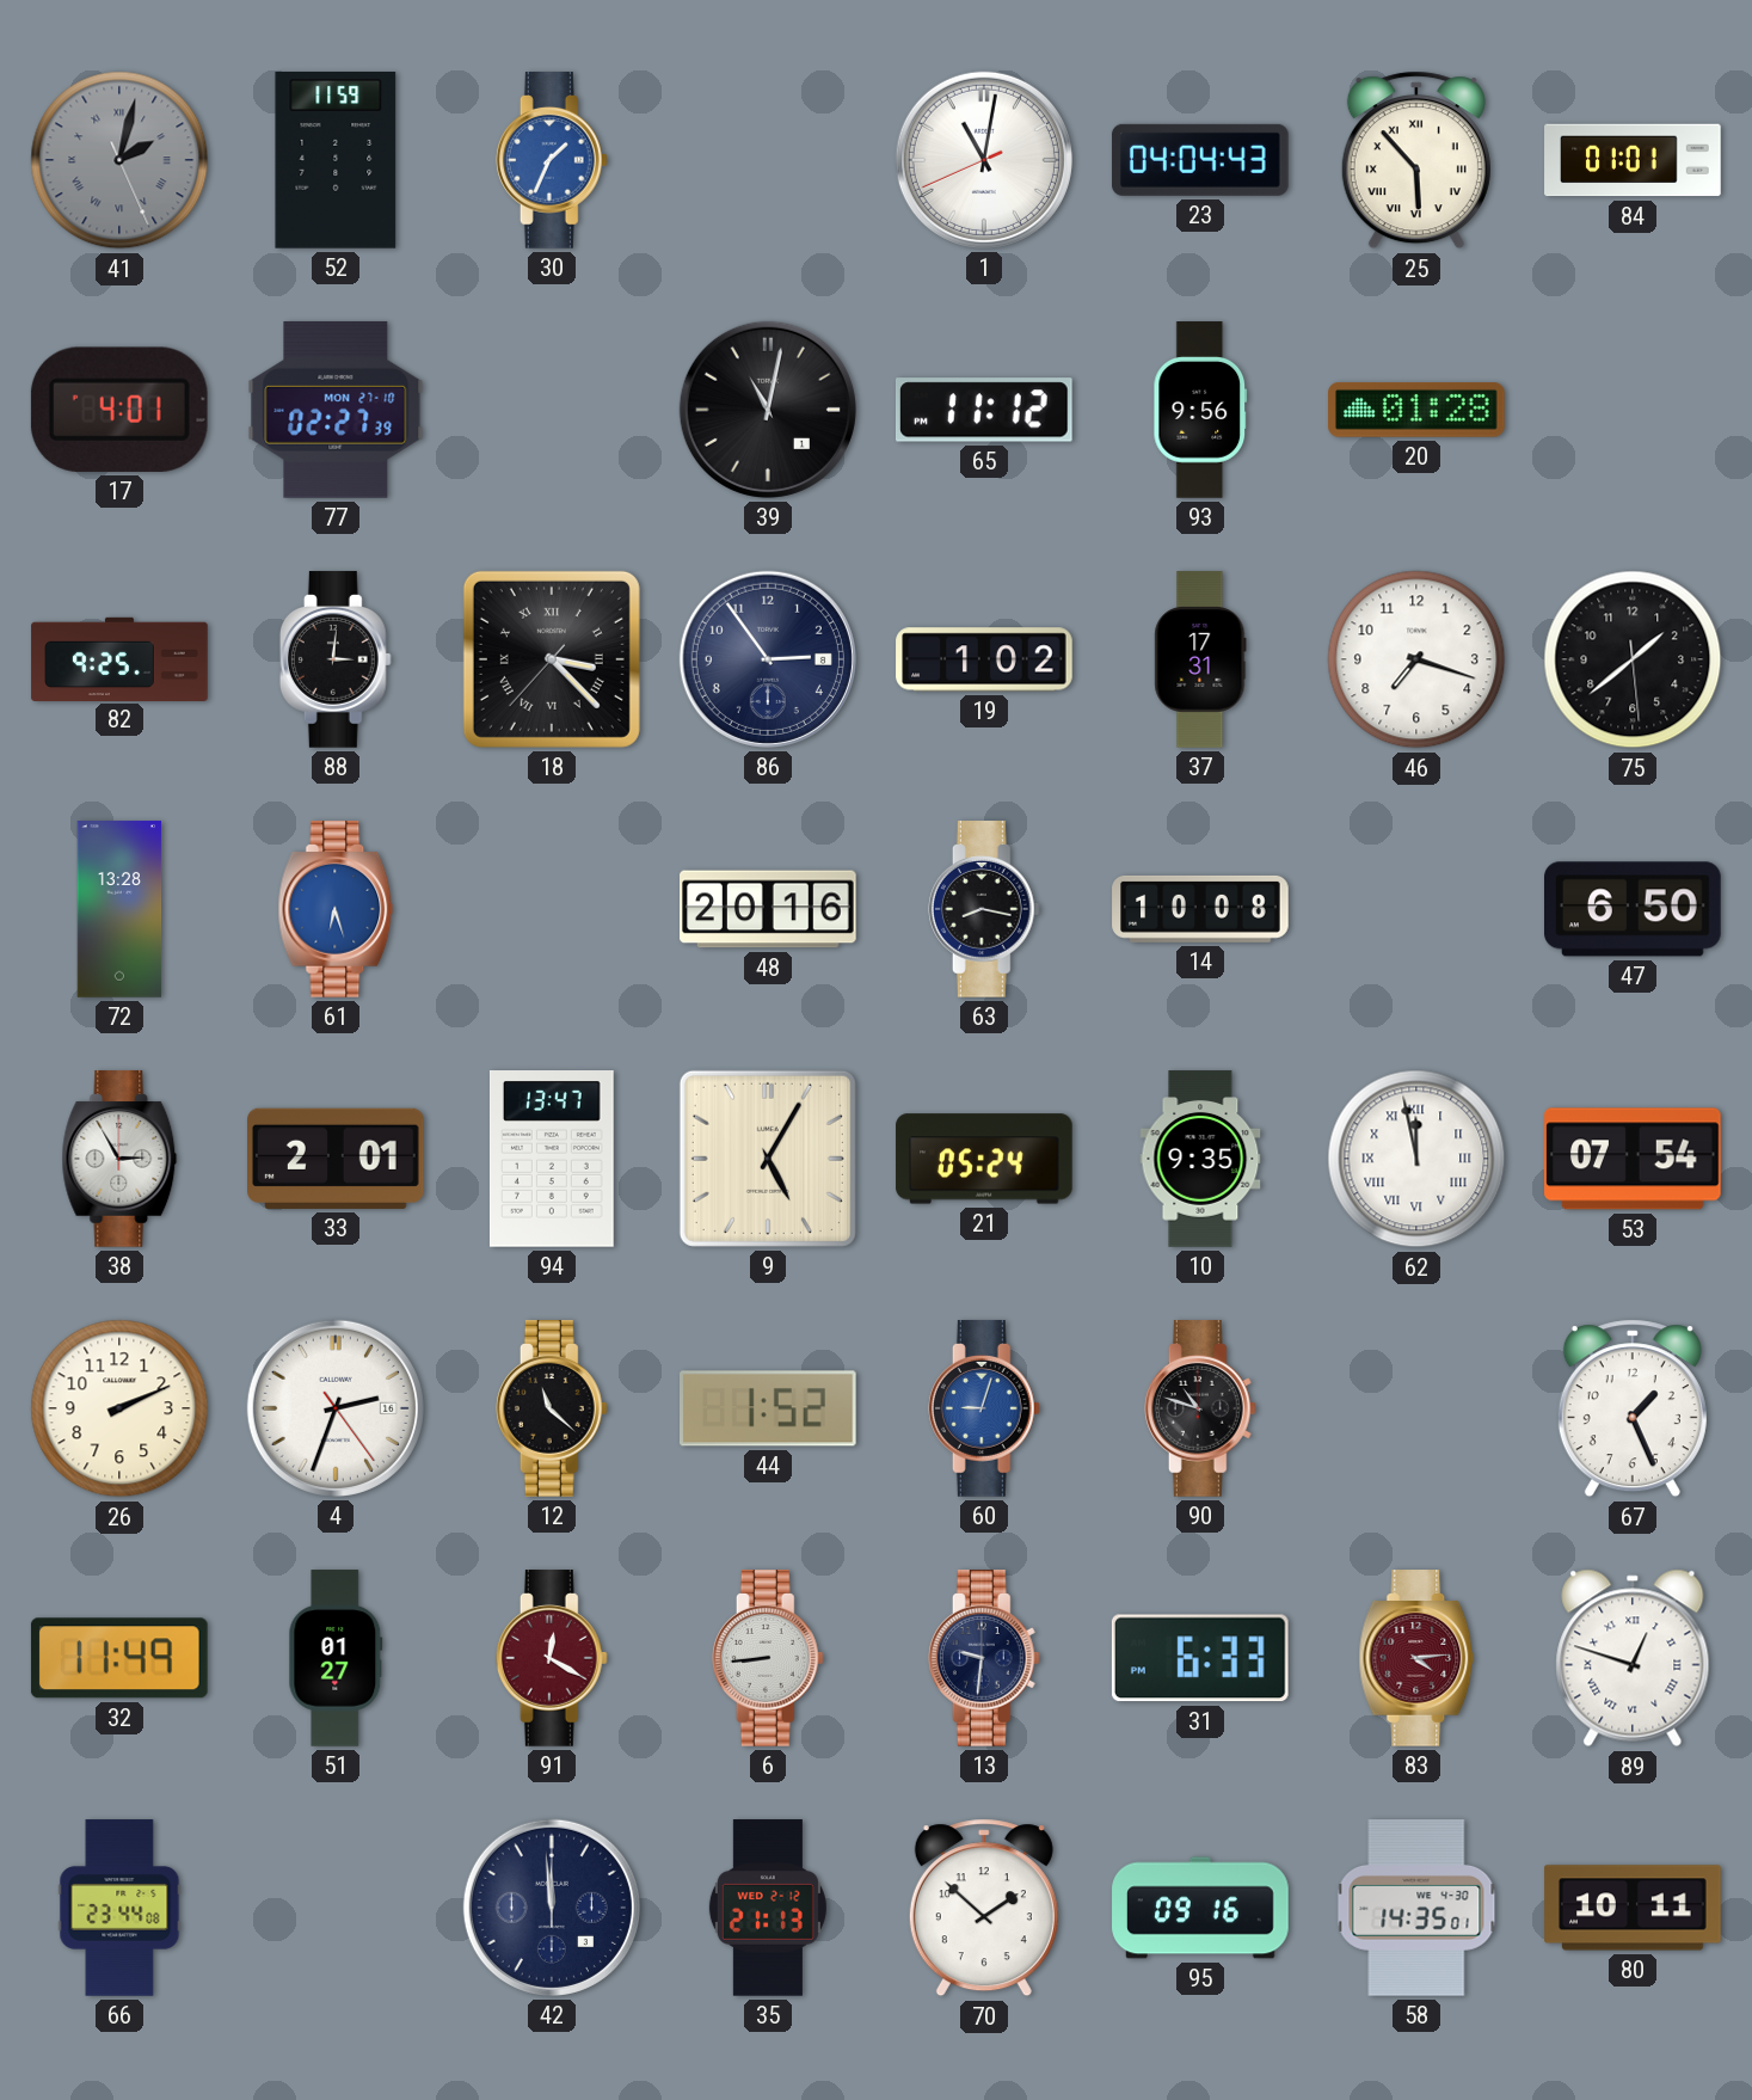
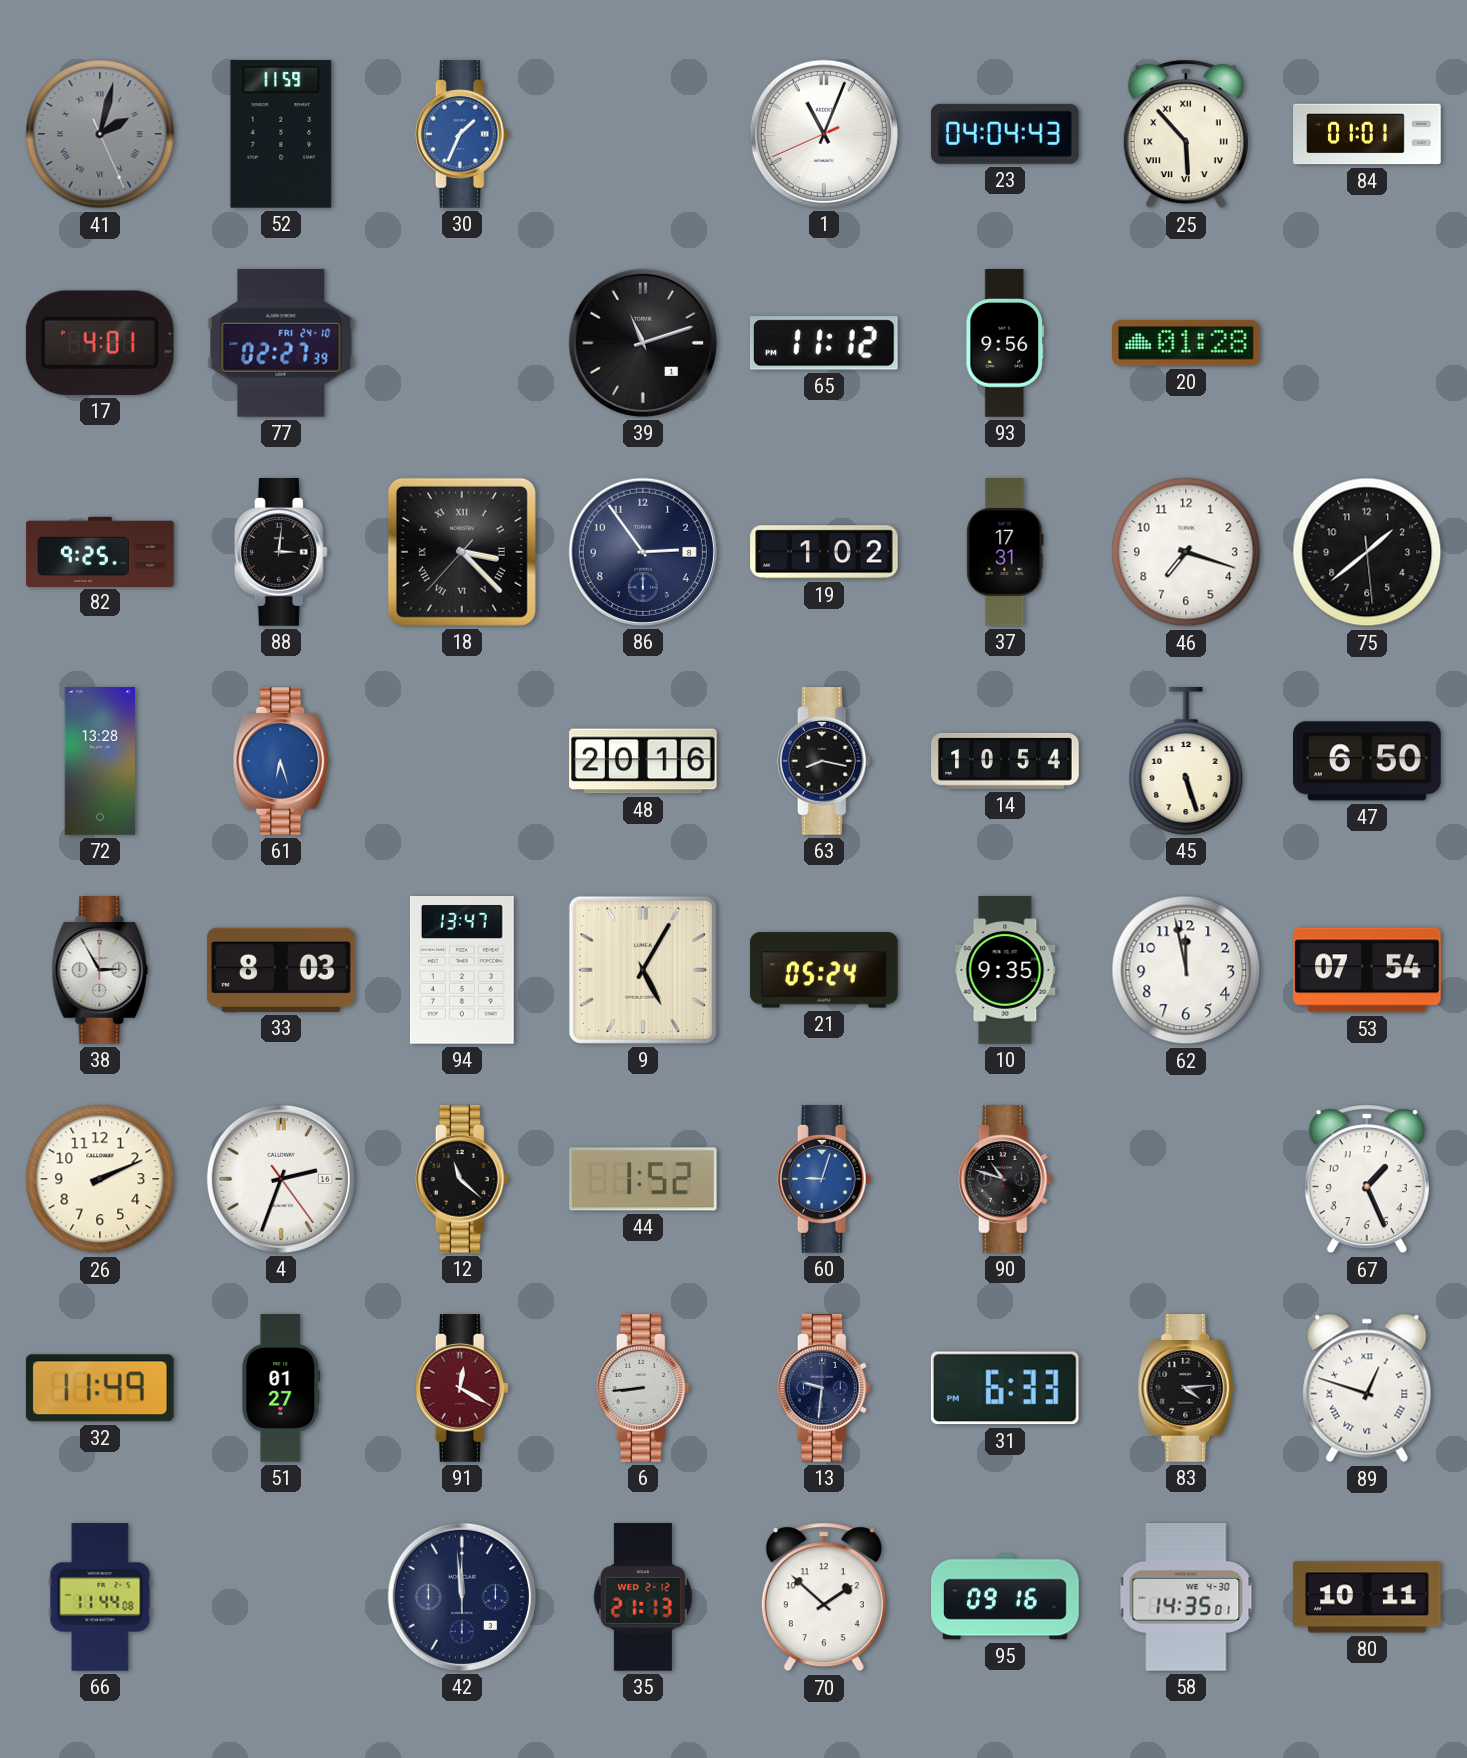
1: 11:01 -> 11:03 (824, 134)
77 date: MON 27-10 -> FRI 24-10 (281, 343)
39: 11:02 -> 11:12 (643, 343)
14: 10:08 -> 10:54 (1005, 761)
45: none -> 5:27 (1186, 762)
33: 2:01 -> 8:03 (281, 970)
62 numerals: Roman -> Arabic (1186, 970)
83 dial: burgundy -> black (1186, 1388)
66: 23:44 -> 11:44 (100, 1597)
